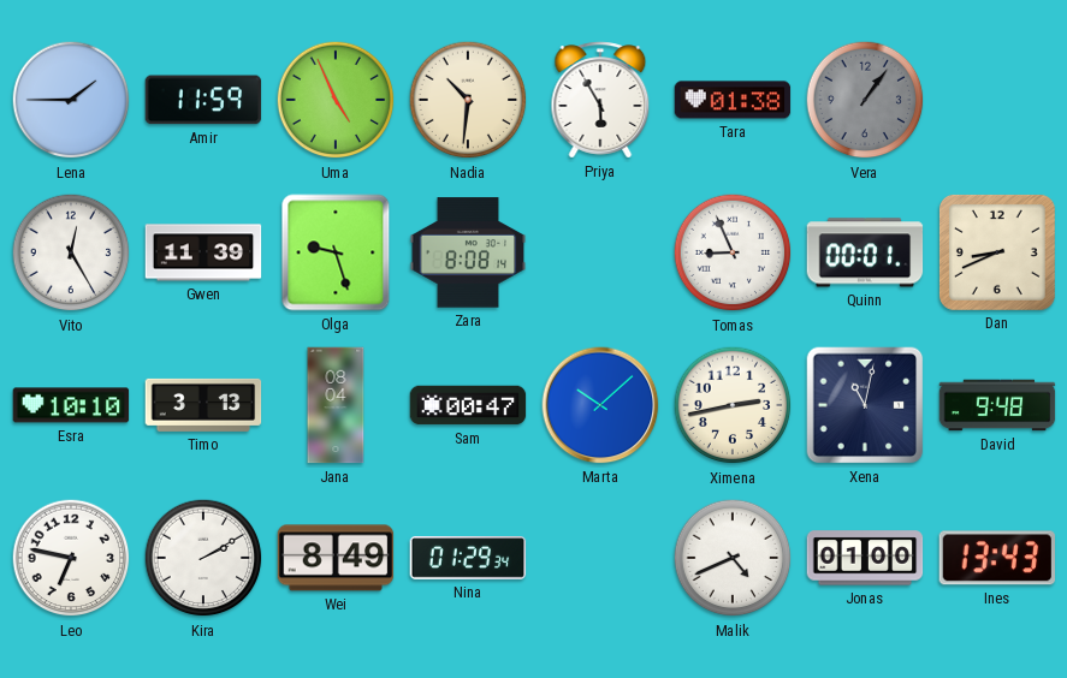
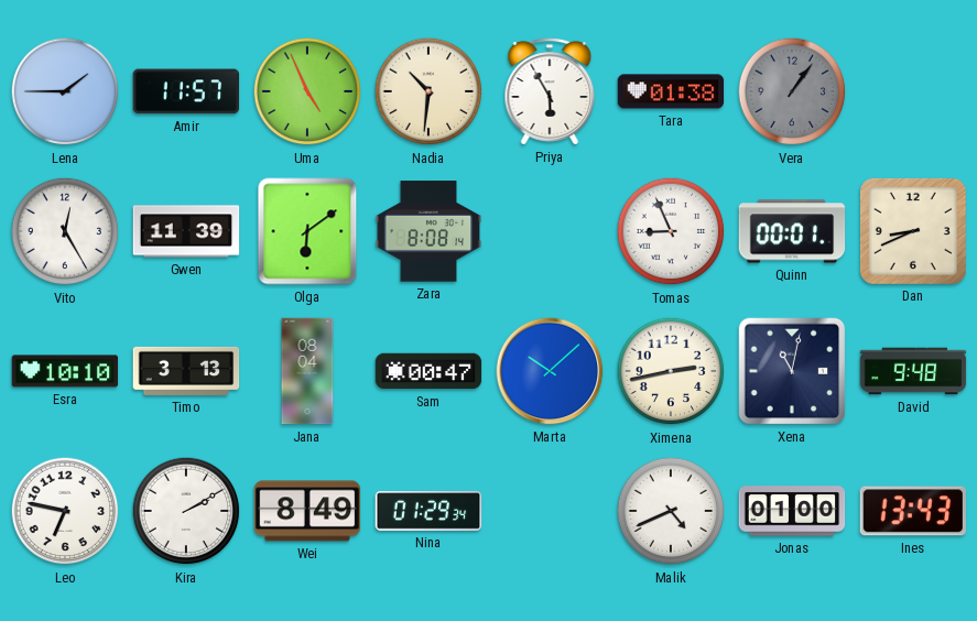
Amir: 11:59 -> 11:57 (186, 91)
Olga: 9:27 -> 6:09 (307, 231)
